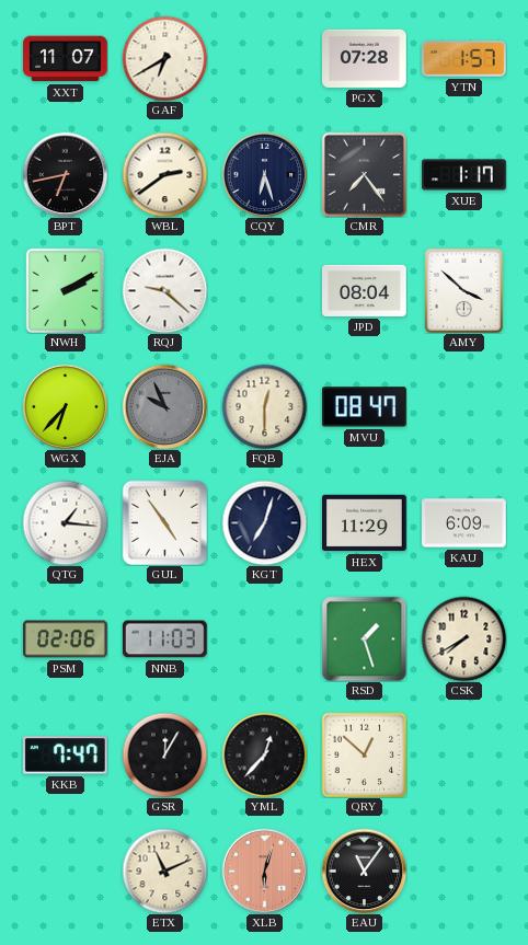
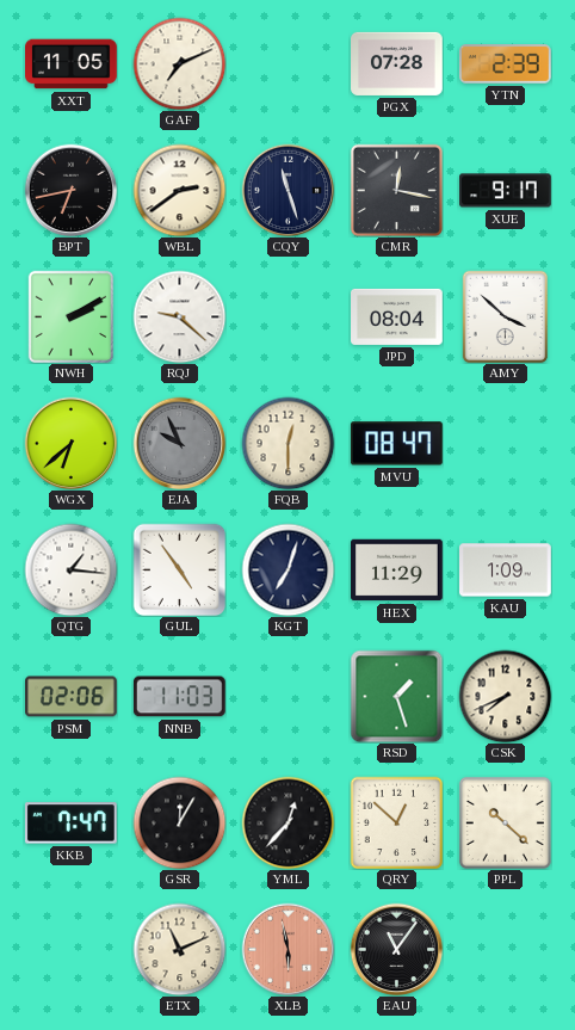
XXT: 11:07 -> 11:05 (72, 64)
GAF: 6:40 -> 7:11 (179, 63)
YTN: 1:57 -> 2:39 (506, 64)
CQY: 6:27 -> 11:27 (287, 190)
CMR: 7:24 -> 12:17 (396, 190)
XUE: 1:17 -> 9:17 (506, 191)
WGX: 6:37 -> 6:38 (70, 443)
KAU: 6:09 -> 1:09 (506, 570)
CSK: 7:40 -> 7:41 (505, 696)
PPL: none -> 10:22 (505, 822)
XLB: 6:03 -> 5:58 (287, 949)
